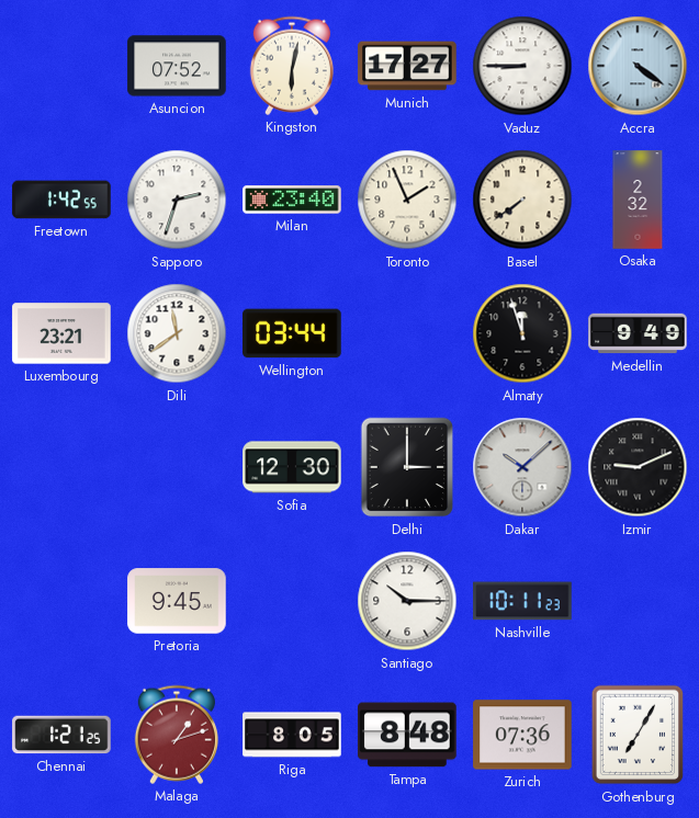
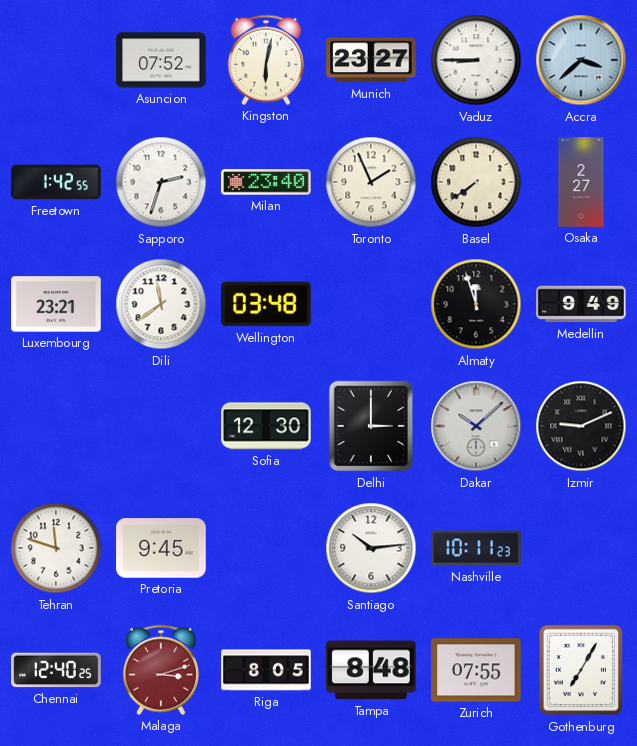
Munich: 17:27 -> 23:27 (371, 60)
Accra: 4:21 -> 3:38 (581, 60)
Osaka: 2:32 -> 2:27 (581, 182)
Wellington: 03:44 -> 03:48 (266, 304)
Tehran: none -> 11:48 (56, 548)
Santiago: 10:15 -> 10:14 (371, 548)
Chennai: 1:21 -> 12:40 (56, 670)
Malaga: 1:12 -> 3:12 (161, 670)
Zurich: 07:36 -> 07:55 (476, 670)
